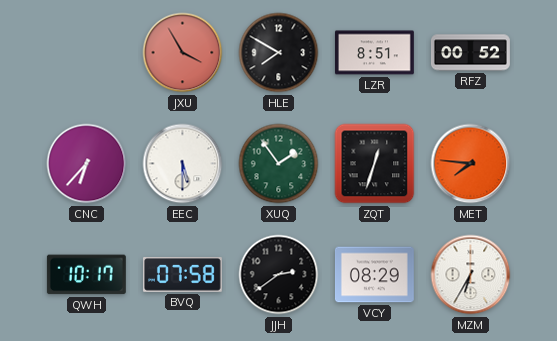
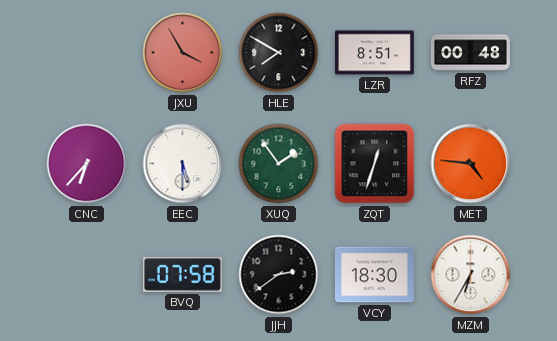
RFZ: 00:52 -> 00:48 (470, 53)
MET: 7:46 -> 4:46 (471, 164)
QWH: 10:17 -> none (86, 275)
VCY: 08:29 -> 18:30 (374, 275)
